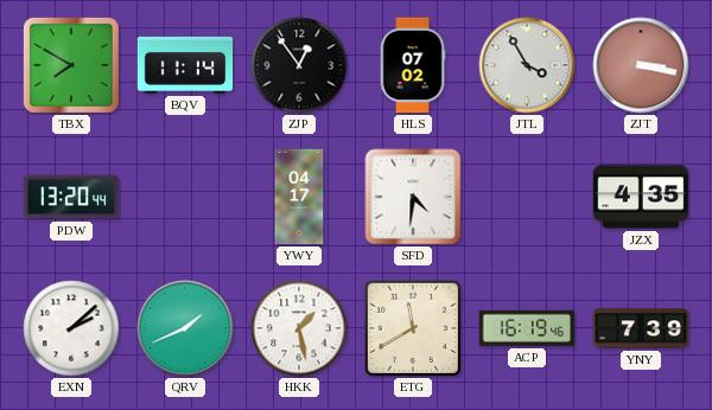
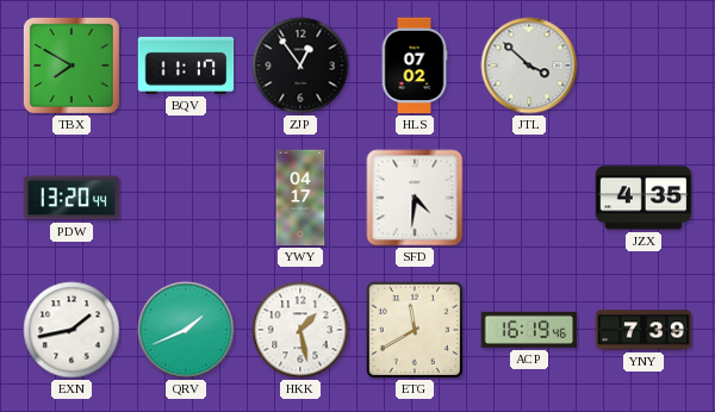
BQV: 11:14 -> 11:17 (186, 65)
JTL: 3:55 -> 3:52 (529, 65)
ZJT: 3:17 -> none (641, 65)
EXN: 2:08 -> 1:43 (71, 330)
